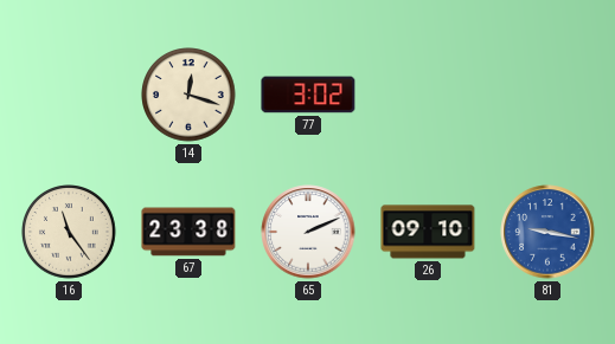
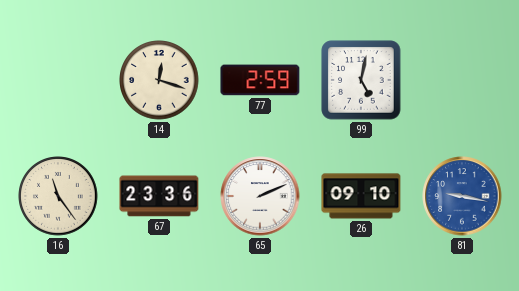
77: 3:02 -> 2:59 (260, 80)
99: none -> 5:02 (361, 80)
67: 23:38 -> 23:36 (159, 196)
